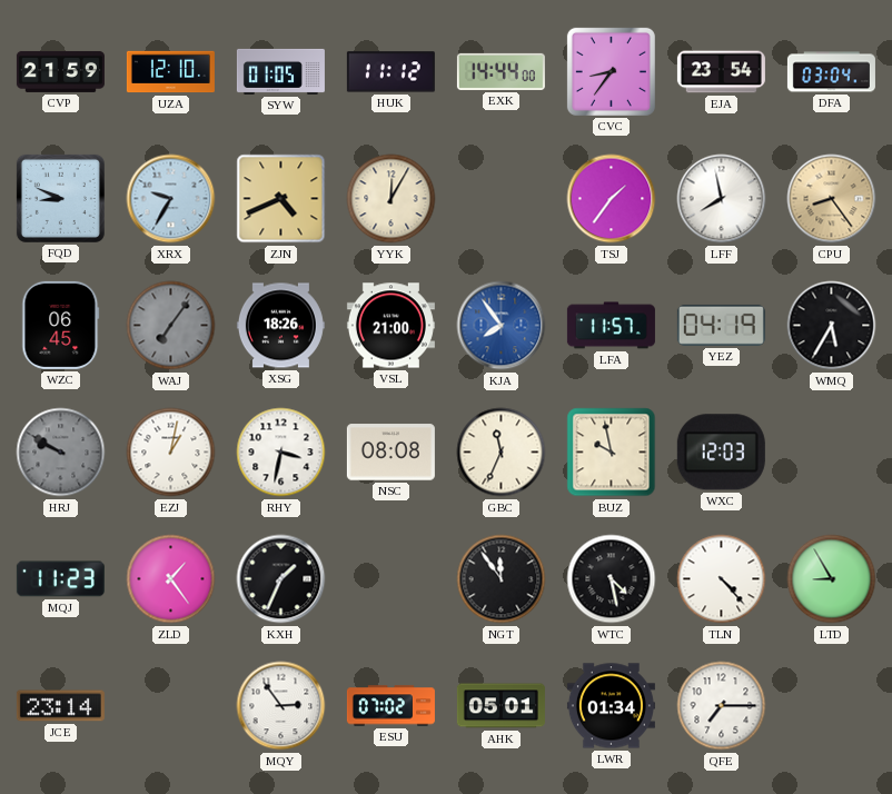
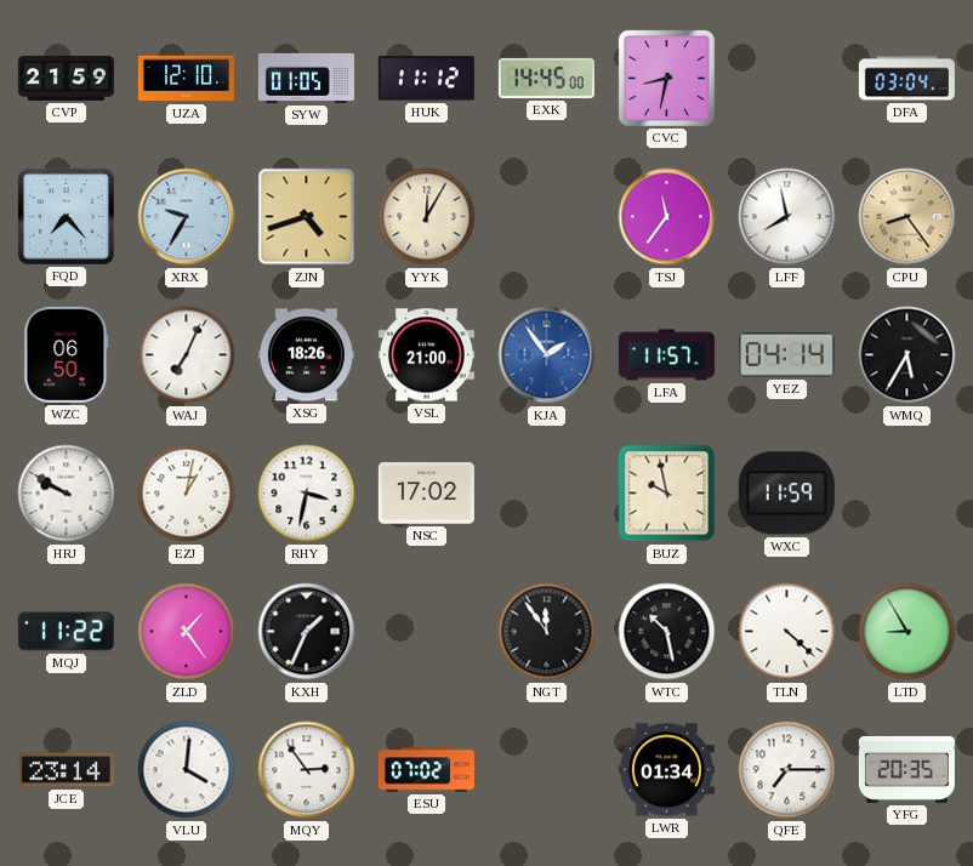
EXK: 14:44 -> 14:45 (546, 78)
CVC: 8:36 -> 8:32 (666, 78)
EJA: 23:54 -> none (721, 72)
FQD: 8:49 -> 7:23 (66, 216)
ZJN: 4:41 -> 4:42 (307, 217)
TSJ: 1:36 -> 11:36 (667, 217)
WZC: 06:45 -> 06:50 (67, 354)
WAJ: 7:06 -> 7:04 (187, 355)
WAJ dial: grey -> white (187, 355)
KJA: 7:54 -> 1:54 (547, 355)
YEZ: 04:19 -> 04:14 (786, 354)
HRJ dial: grey -> white (67, 494)
NSC: 08:08 -> 17:02 (426, 494)
GBC: 11:34 -> none (502, 453)
WXC: 12:03 -> 11:59 (786, 494)
MQJ: 11:23 -> 11:22 (66, 632)
WTC: 4:28 -> 10:28 (667, 632)
TLN: 4:23 -> 4:22 (787, 632)
VLU: none -> 4:01 (187, 770)
AHK: 05:01 -> none (500, 706)
YFG: none -> 20:35 (906, 769)
